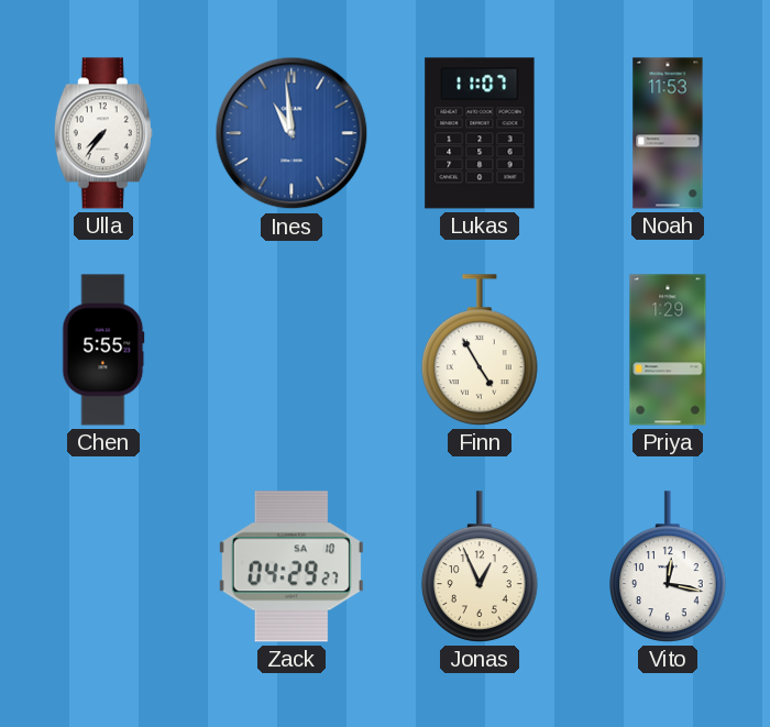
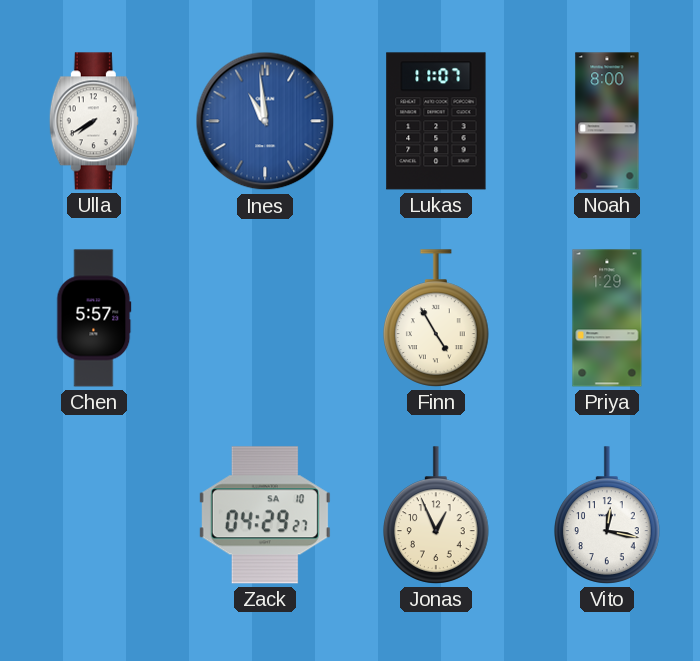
Ulla: 7:36 -> 7:40 (94, 121)
Noah: 11:53 -> 8:00 (607, 121)
Chen: 5:55 -> 5:57 (94, 318)
